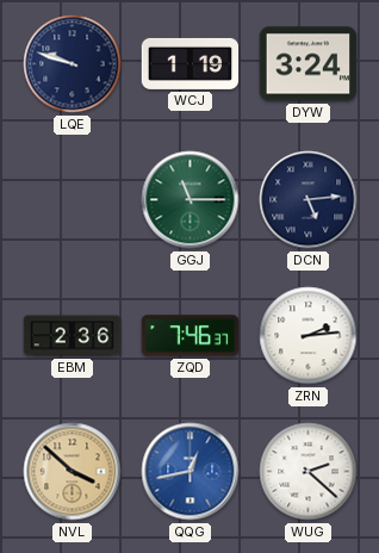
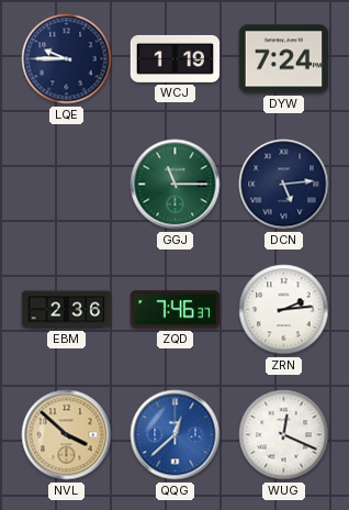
LQE: 9:48 -> 9:45 (67, 59)
DYW: 3:24 -> 7:24 (284, 59)
QQG: 12:43 -> 12:38 (176, 435)
WUG: 2:22 -> 12:19 (284, 435)
